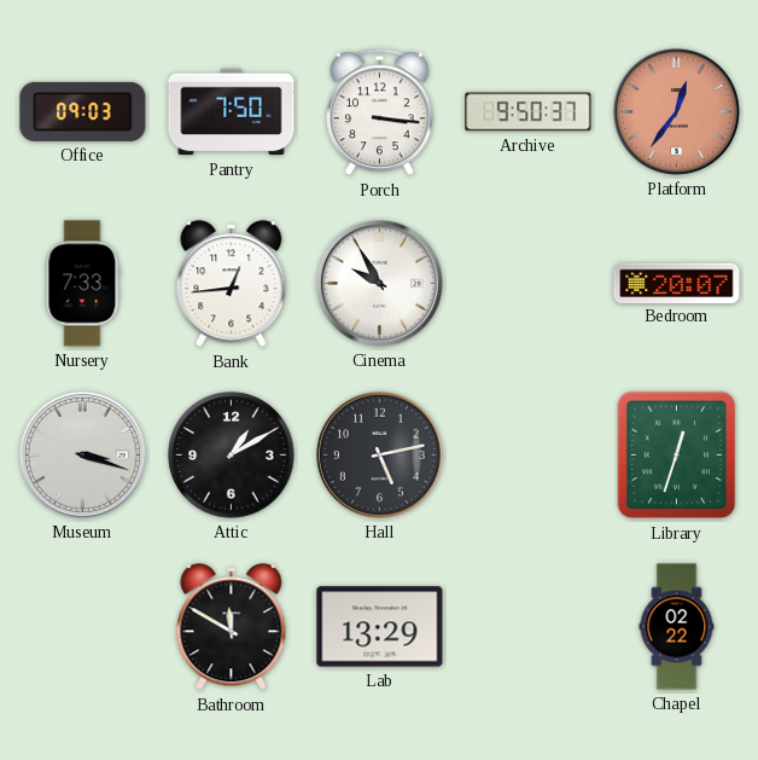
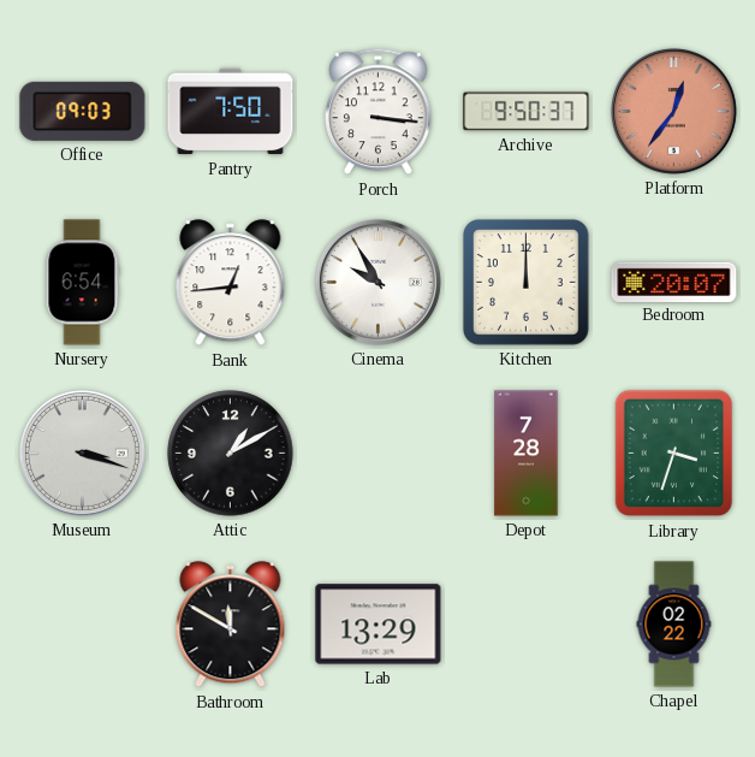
Nursery: 7:33 -> 6:54 (83, 283)
Kitchen: none -> 12:00 (527, 283)
Hall: 5:13 -> none (379, 454)
Depot: none -> 7:28 (527, 454)
Library: 12:33 -> 3:33 (674, 454)
